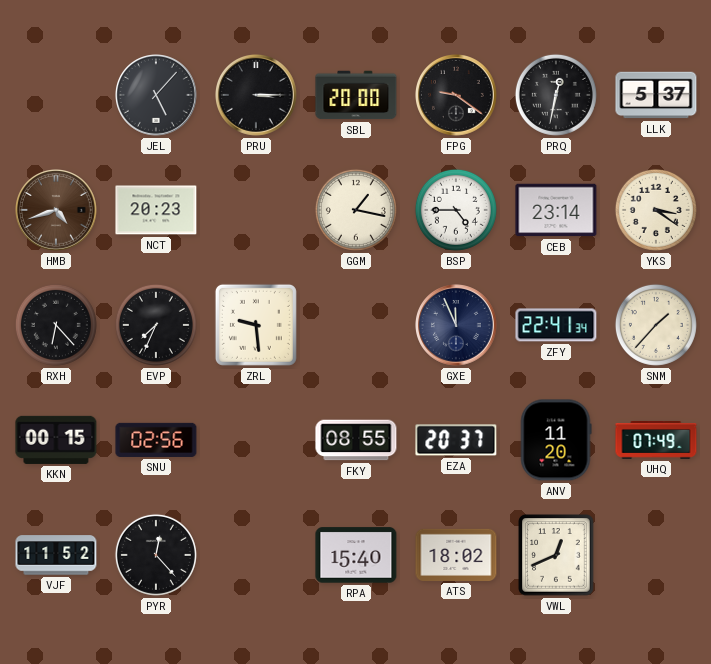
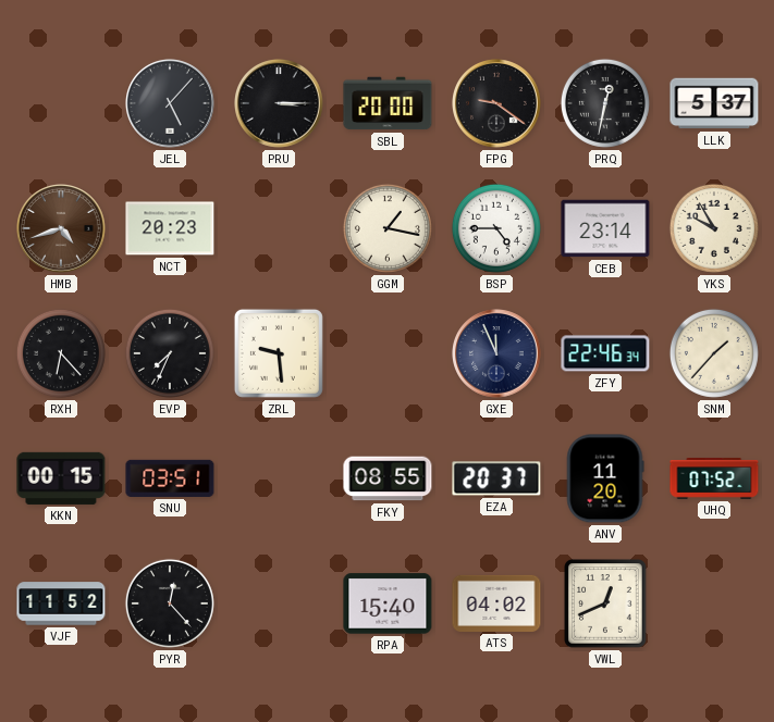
YKS: 3:21 -> 9:55 (714, 228)
ZFY: 22:41 -> 22:46 (605, 353)
SNU: 02:56 -> 03:51 (170, 478)
UHQ: 07:49 -> 07:52 (714, 480)
ATS: 18:02 -> 04:02 (496, 603)
